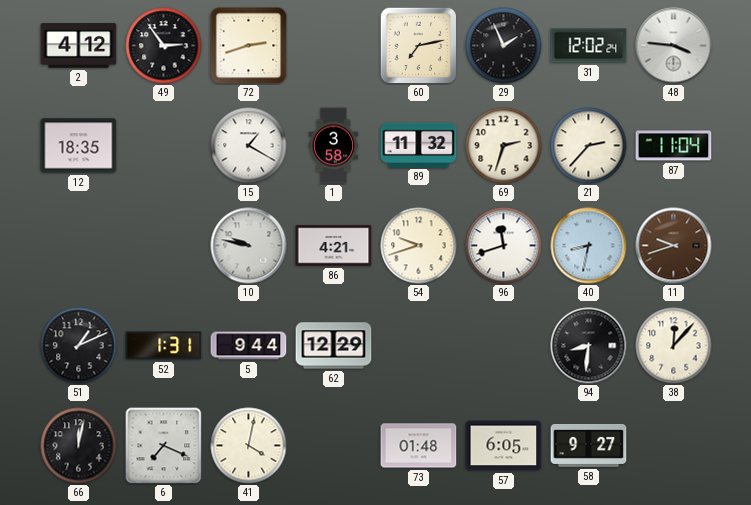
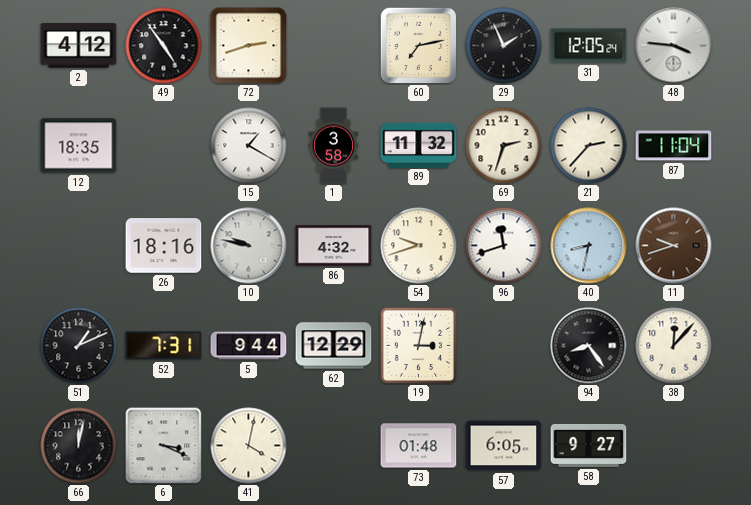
49: 2:54 -> 4:54 (164, 46)
31: 12:02 -> 12:05 (589, 46)
26: none -> 18:16 (164, 246)
86: 4:21 -> 4:32 (334, 246)
52: 1:31 -> 7:31 (164, 346)
19: none -> 3:02 (418, 345)
94: 8:31 -> 8:24 (589, 346)
6: 7:19 -> 3:19 (164, 446)
